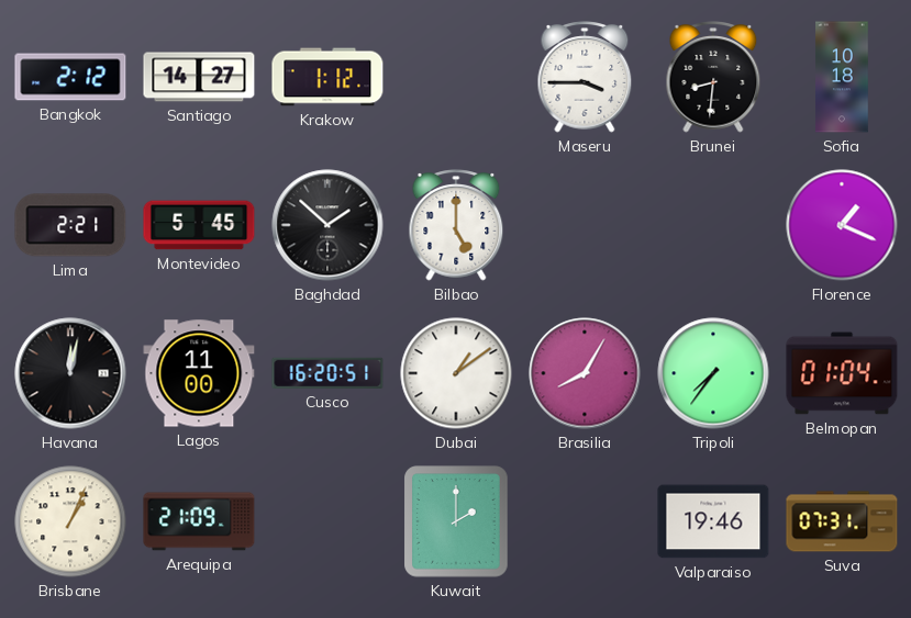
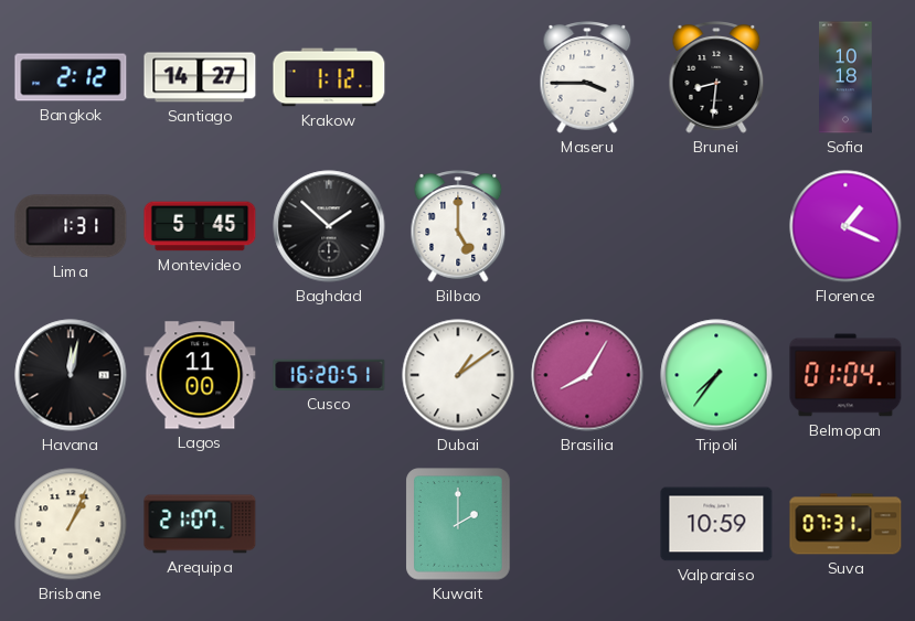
Lima: 2:21 -> 1:31 (71, 226)
Arequipa: 21:09 -> 21:07 (200, 524)
Valparaiso: 19:46 -> 10:59 (716, 524)
